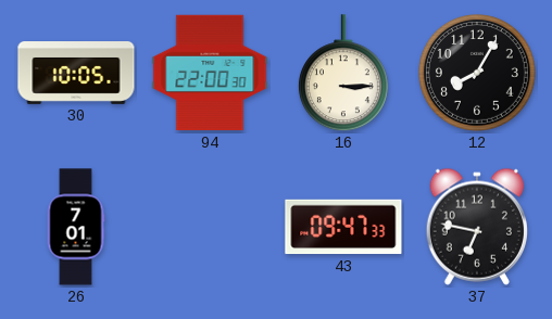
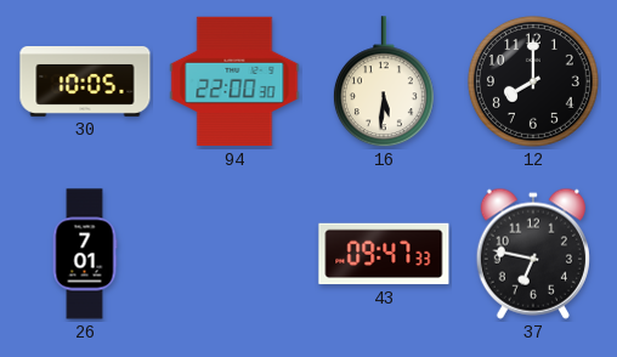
16: 3:15 -> 5:31 (384, 83)
12: 8:05 -> 8:00 (533, 81)
